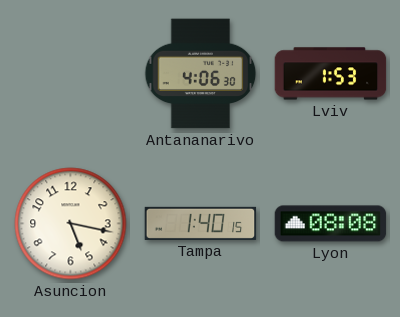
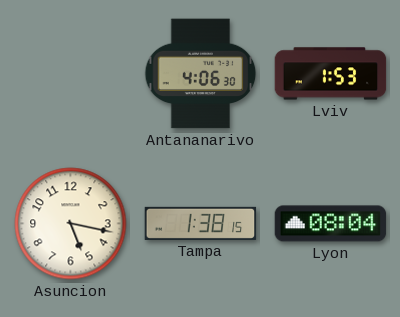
Tampa: 1:40 -> 1:38 (201, 223)
Lyon: 08:08 -> 08:04 (331, 224)
